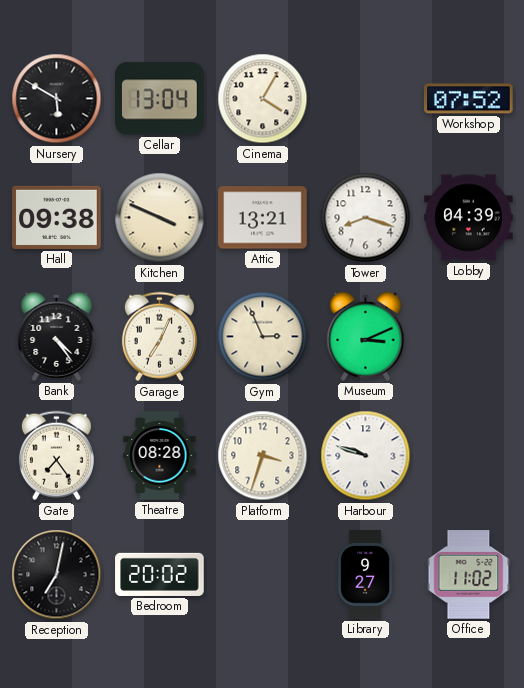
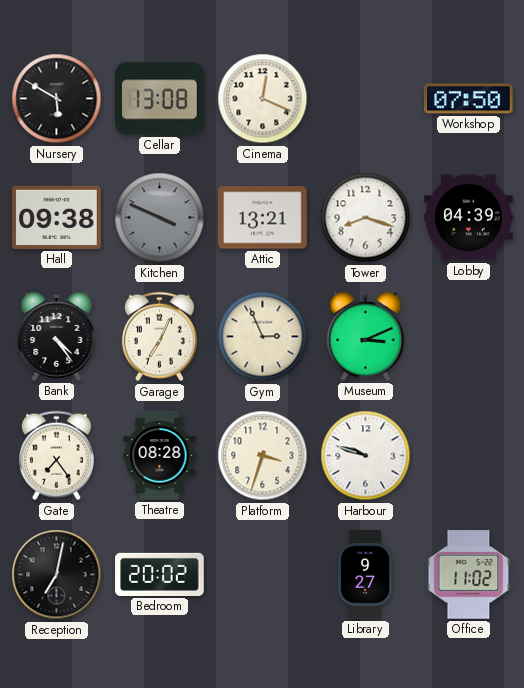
Cellar: 13:04 -> 13:08 (160, 99)
Cinema: 4:05 -> 12:19 (263, 99)
Workshop: 07:52 -> 07:50 (469, 99)
Kitchen dial: cream -> grey (160, 218)
